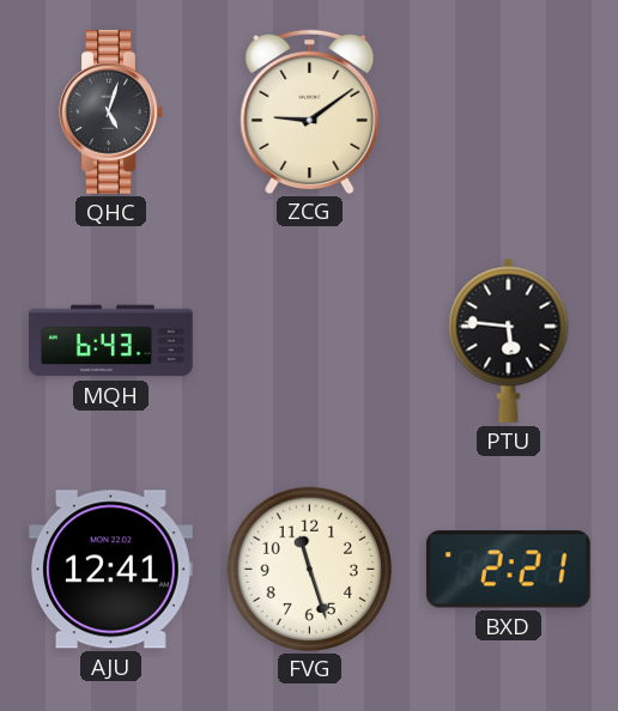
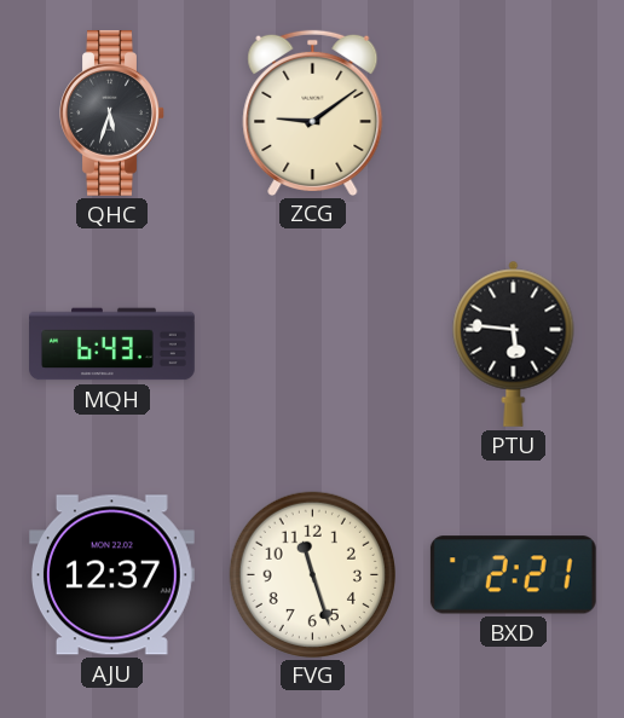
QHC: 5:03 -> 5:33 (112, 112)
AJU: 12:41 -> 12:37 (111, 575)
